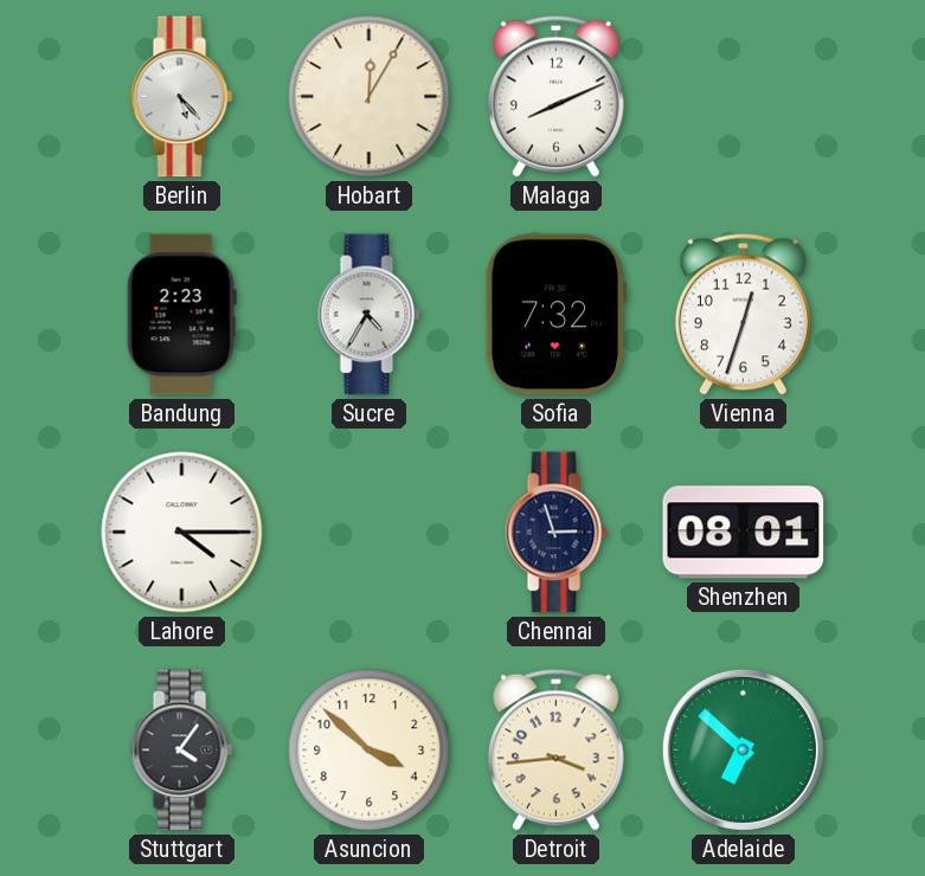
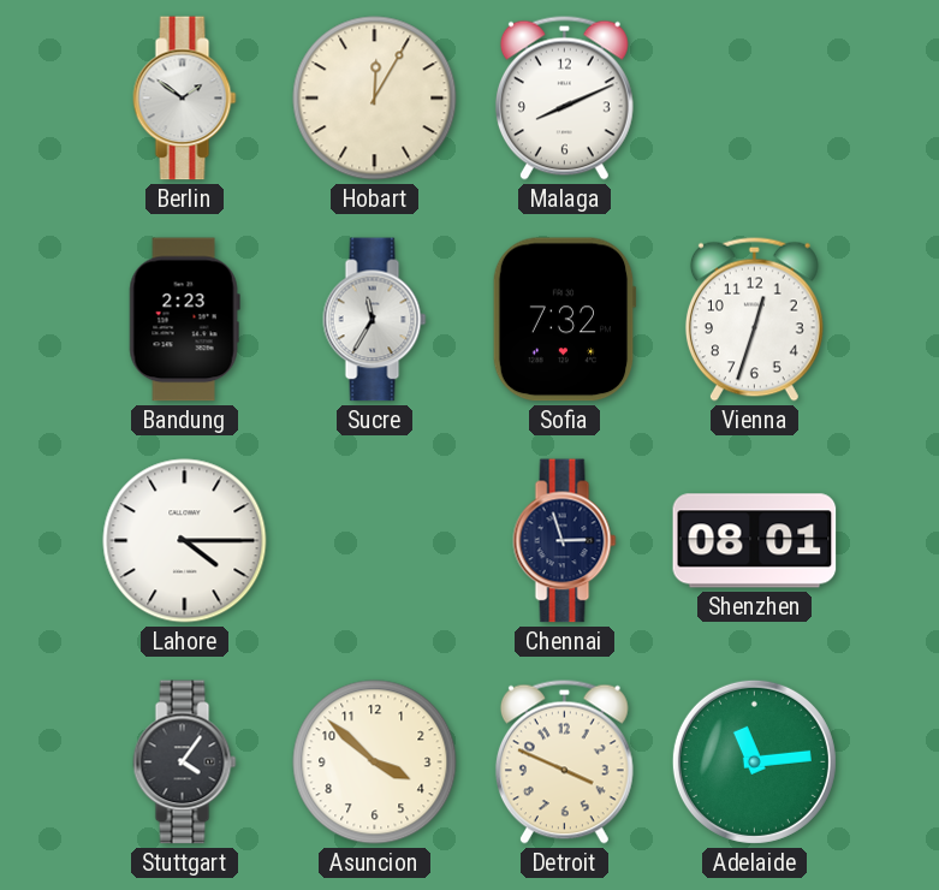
Berlin: 5:23 -> 1:51 (185, 99)
Sucre: 4:35 -> 11:35 (375, 320)
Detroit: 3:44 -> 3:49 (564, 761)
Adelaide: 6:52 -> 11:14 (754, 761)
